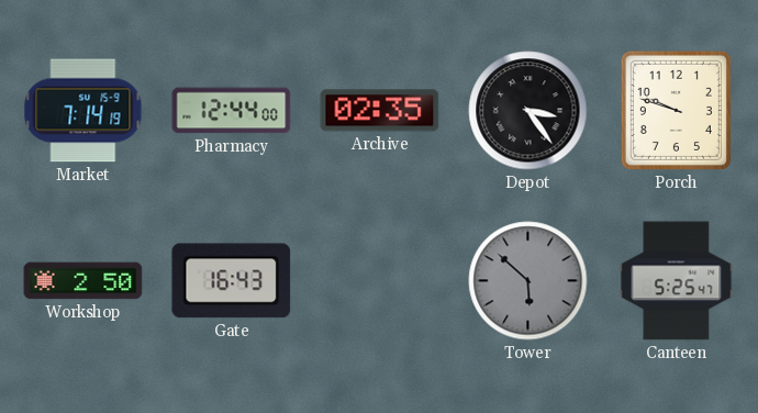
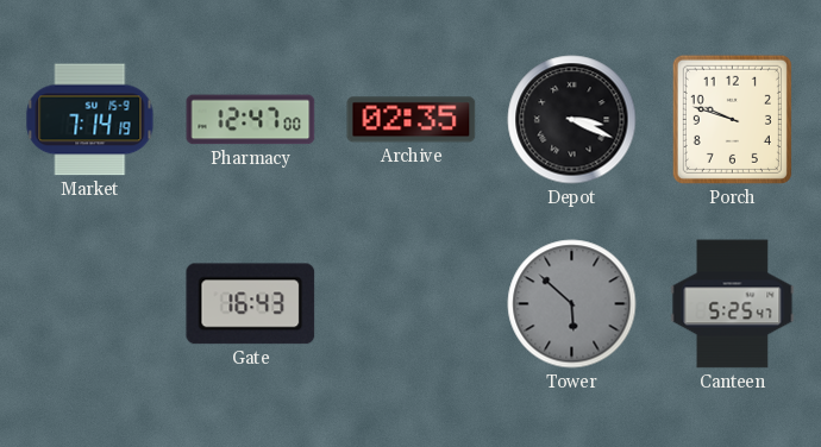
Pharmacy: 12:44 -> 12:47 (251, 120)
Depot: 3:24 -> 3:19 (572, 120)
Workshop: 2:50 -> none (83, 281)
